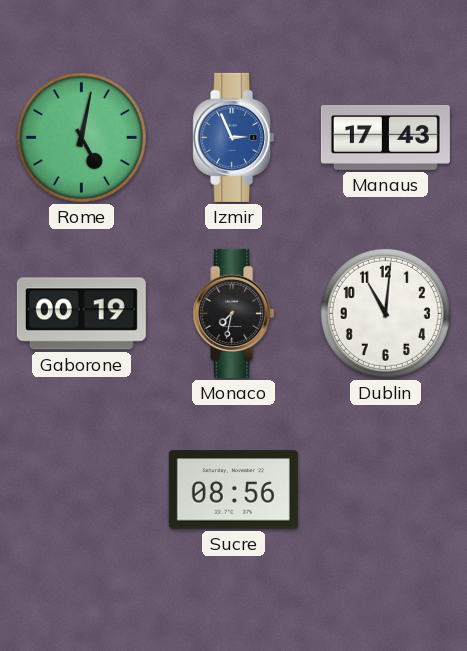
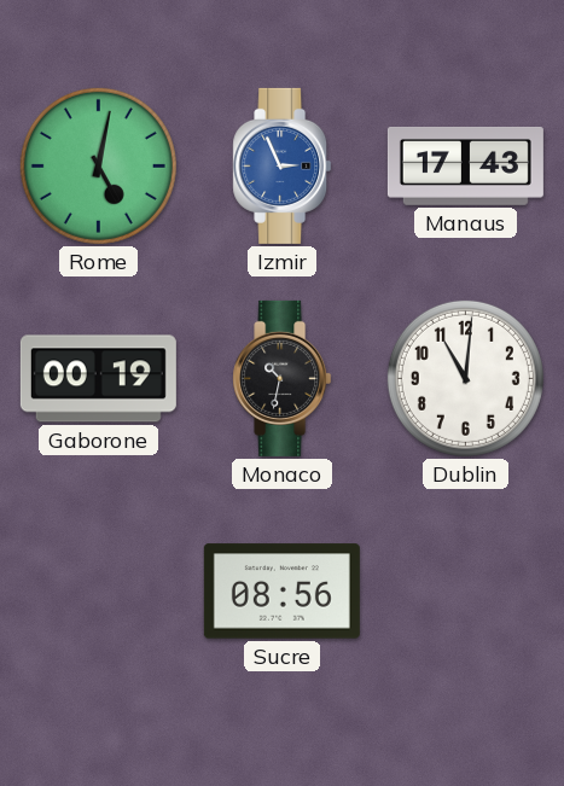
Monaco: 7:32 -> 10:32 (283, 378)
